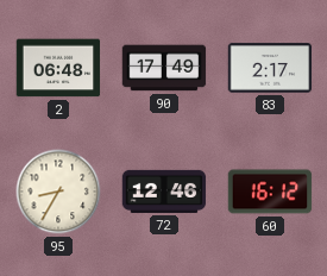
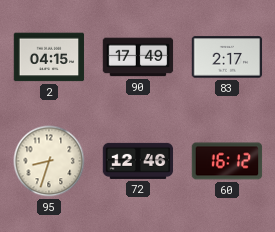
2: 06:48 -> 04:15 (49, 57)
95: 8:35 -> 8:33 (49, 161)
